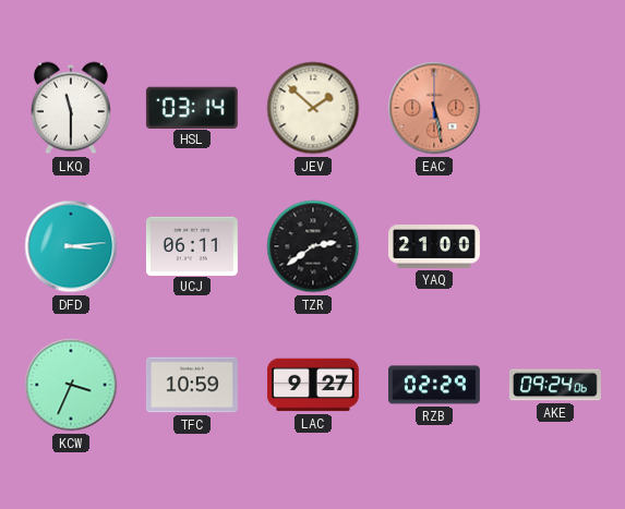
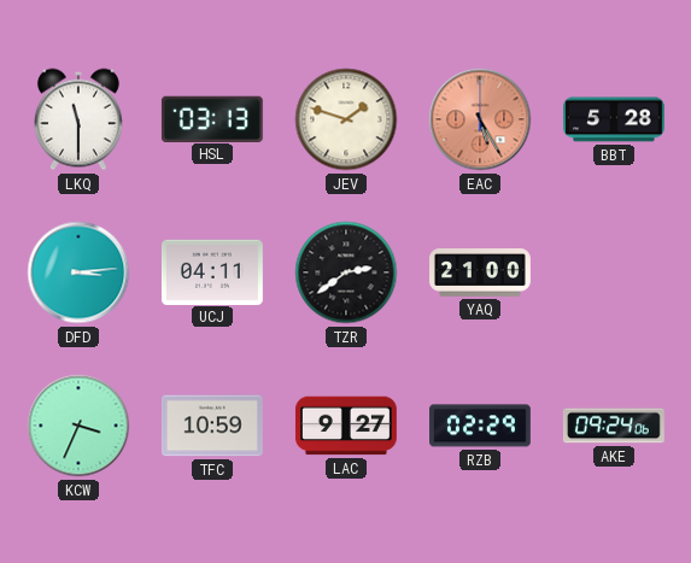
HSL: 03:14 -> 03:13 (212, 118)
JEV: 1:52 -> 1:48 (346, 119)
EAC: 5:28 -> 5:25 (480, 119)
BBT: none -> 5:28 (615, 119)
UCJ: 06:11 -> 04:11 (212, 271)
